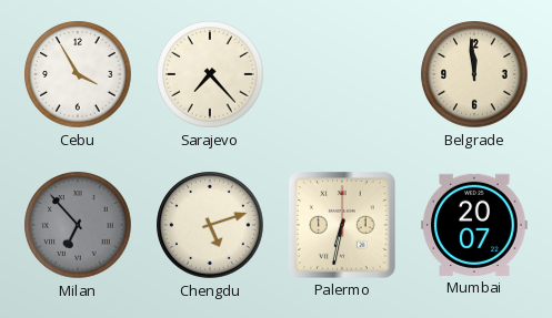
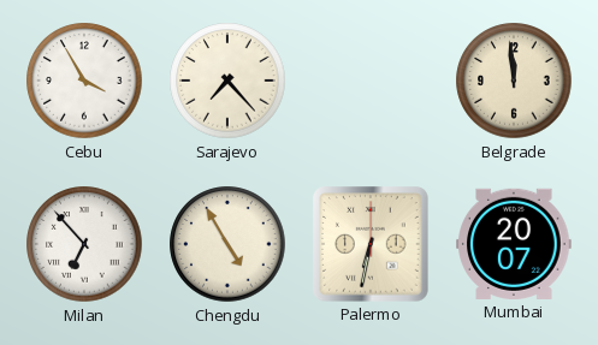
Milan dial: grey -> white (84, 244)
Chengdu: 5:12 -> 4:55 (227, 244)
